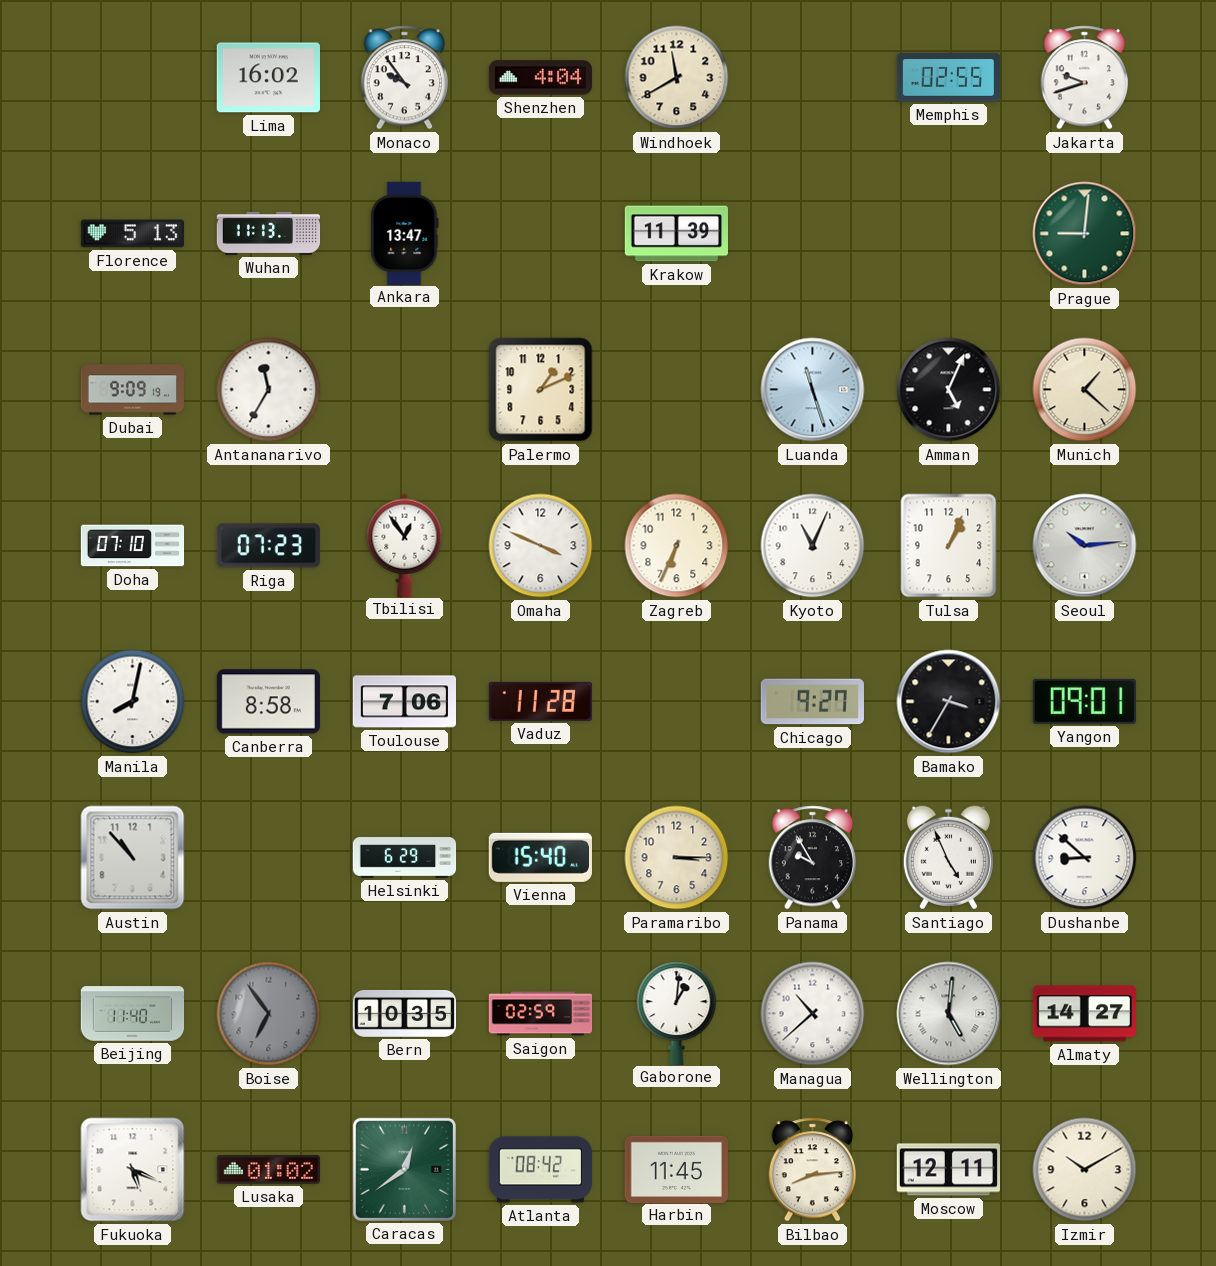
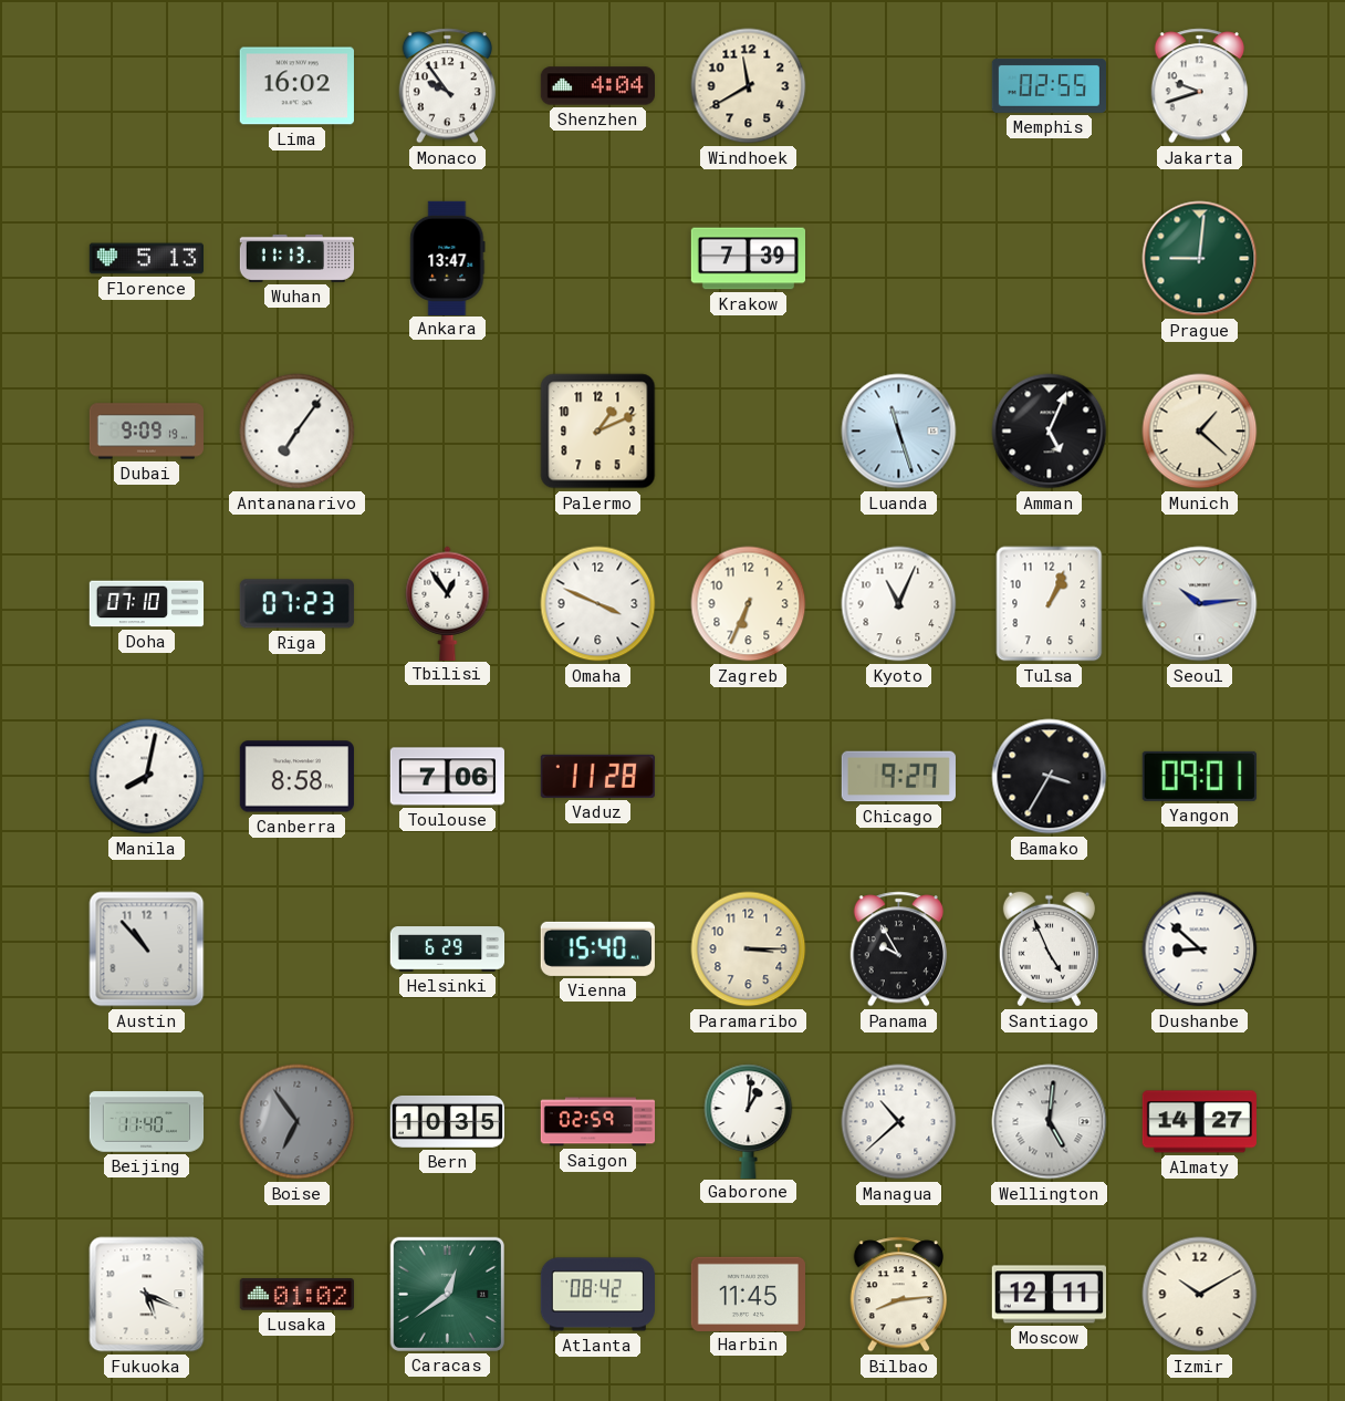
Krakow: 11:39 -> 7:39 (749, 259)
Antananarivo: 11:35 -> 7:06 (298, 432)
